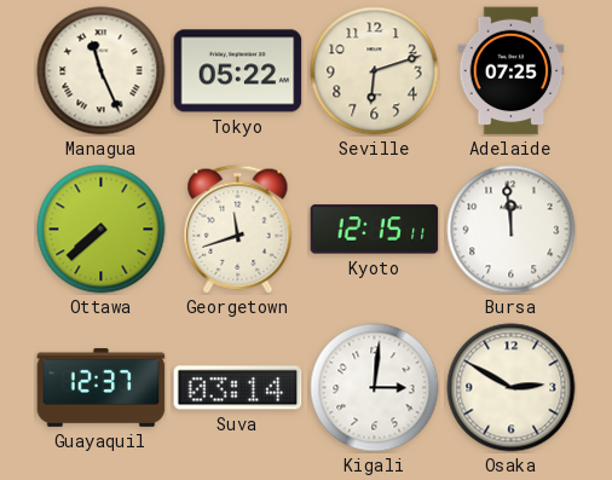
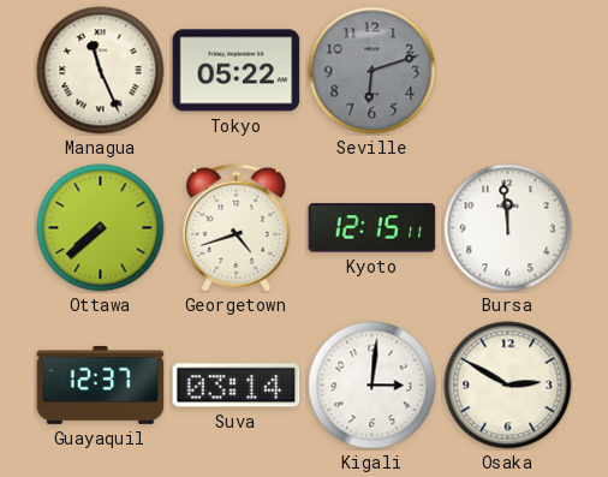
Seville dial: cream -> grey (372, 71)
Adelaide: 07:25 -> none (512, 71)
Georgetown: 11:42 -> 4:42 (237, 228)
